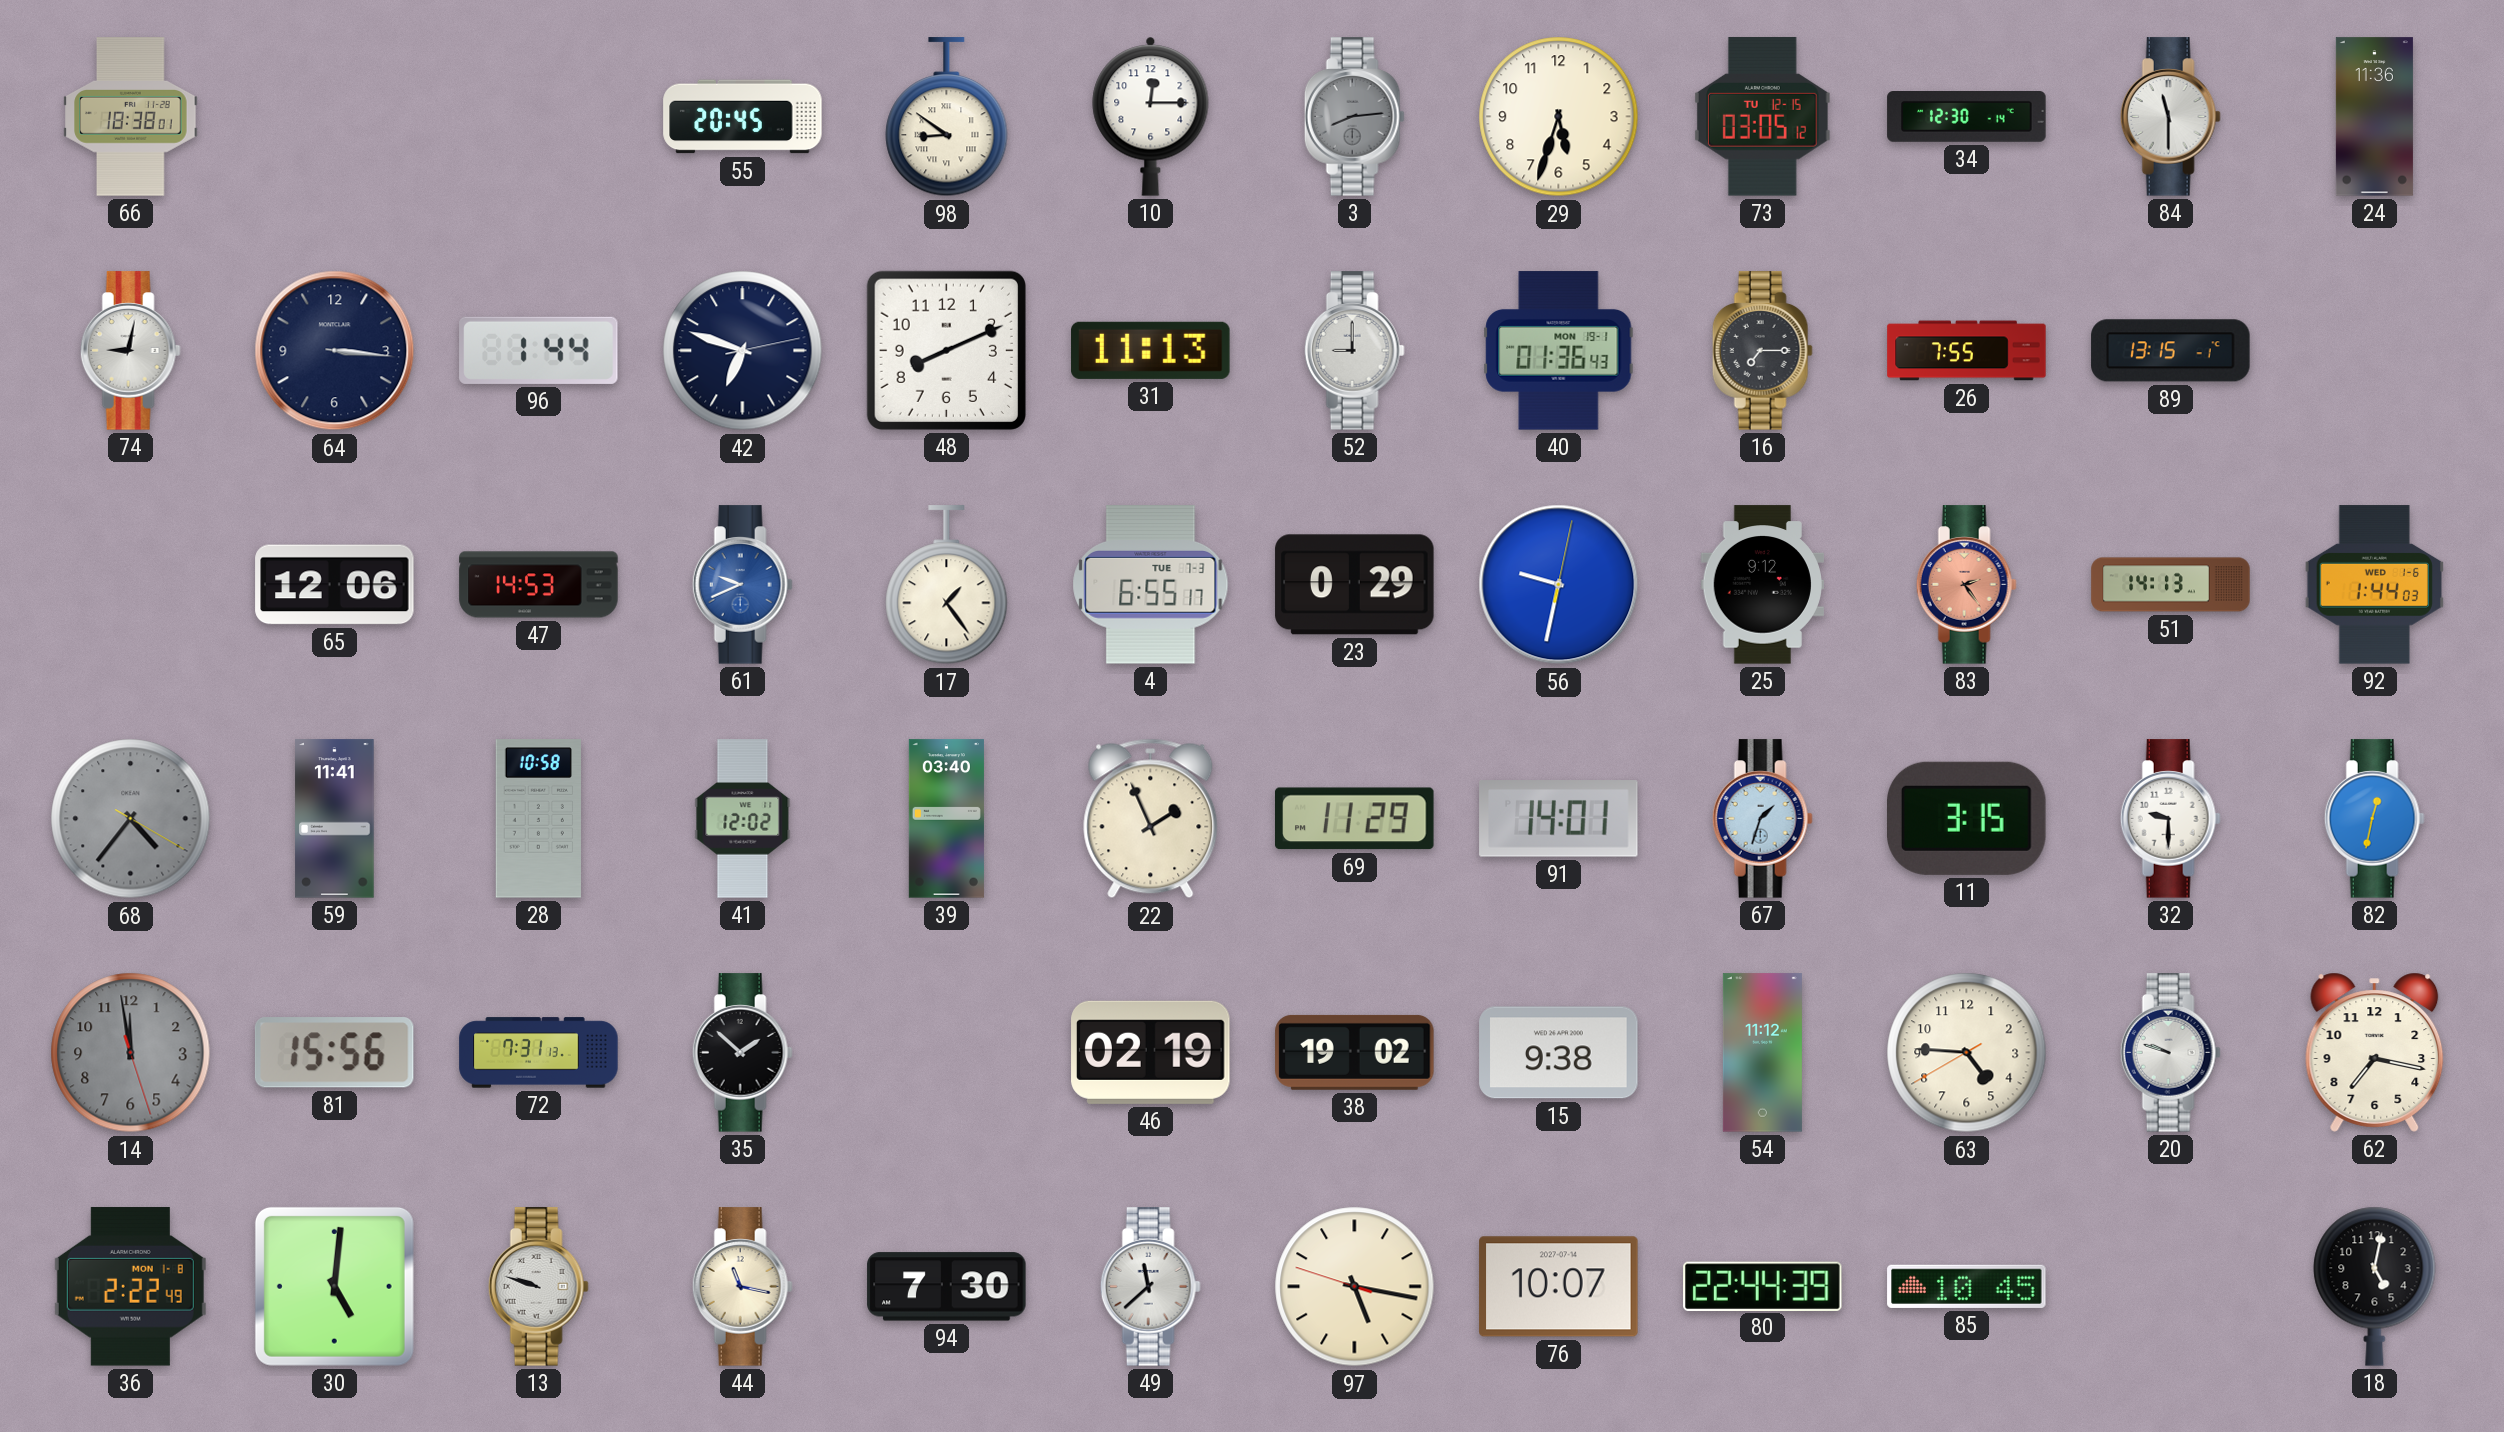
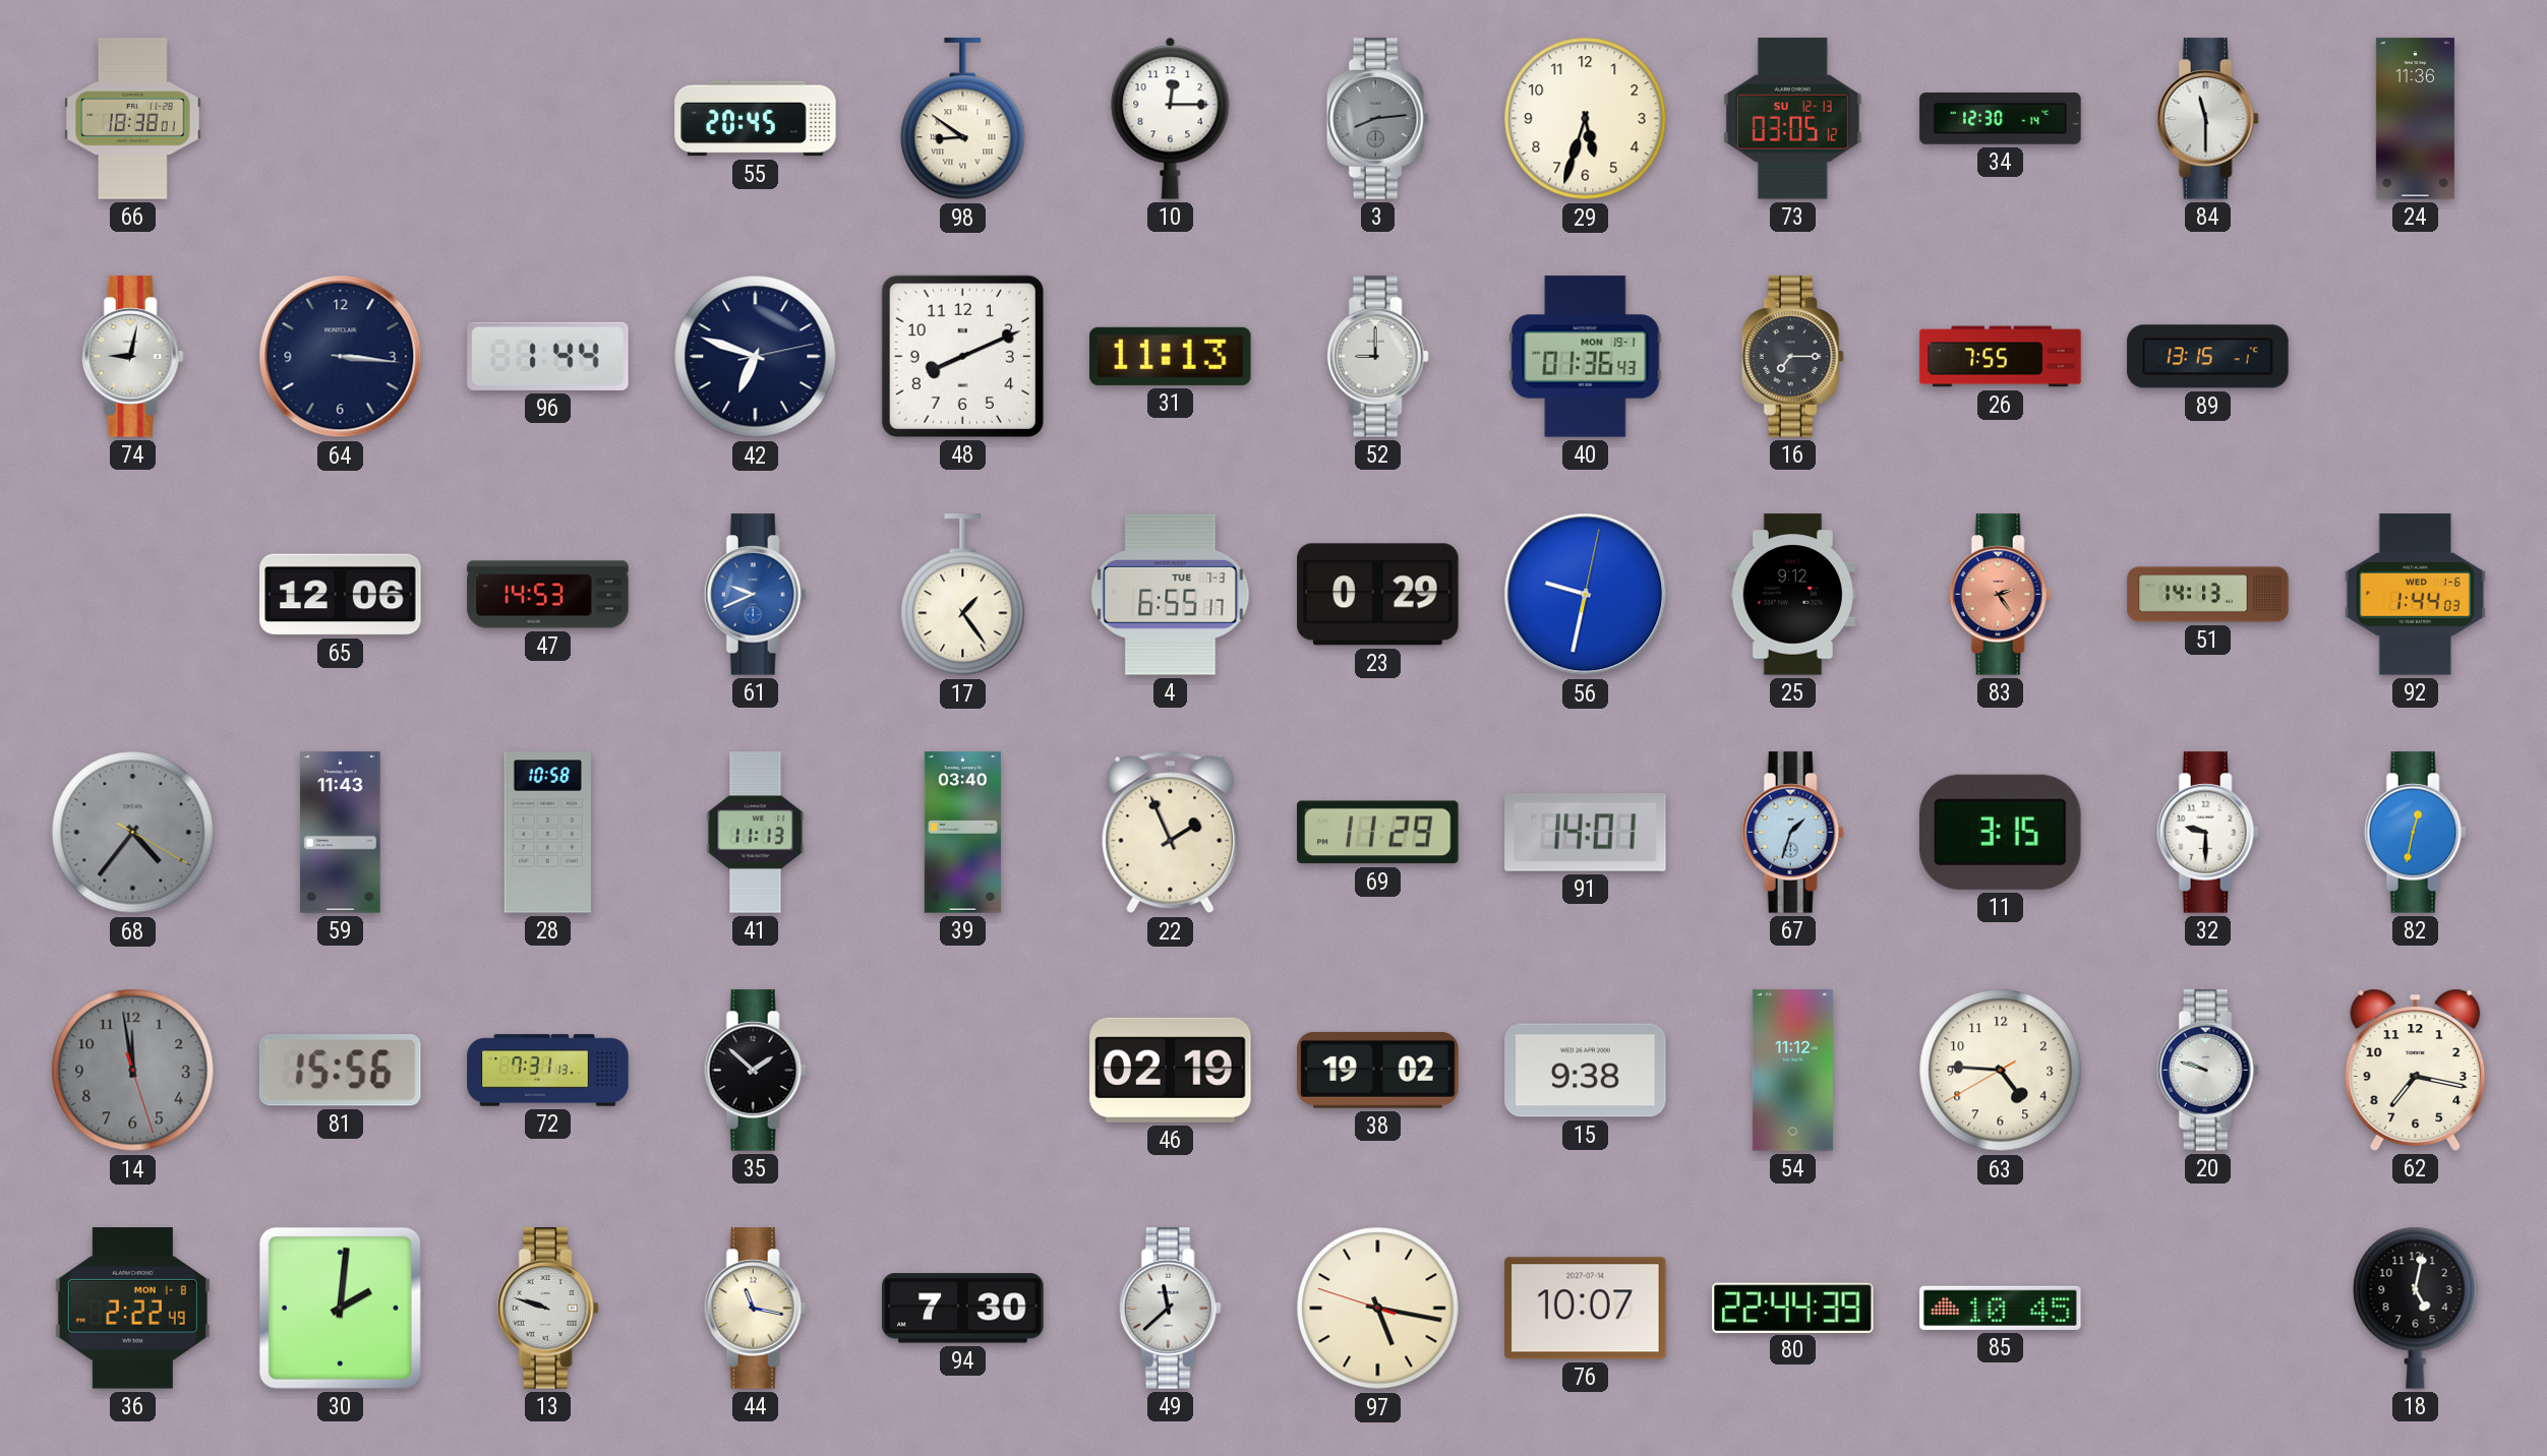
73 date: TU 12-15 -> SU 12-13 (1792, 119)
59: 11:41 -> 11:43 (341, 833)
41: 12:02 -> 11:13 (756, 833)
30: 5:01 -> 2:01 (340, 1308)
